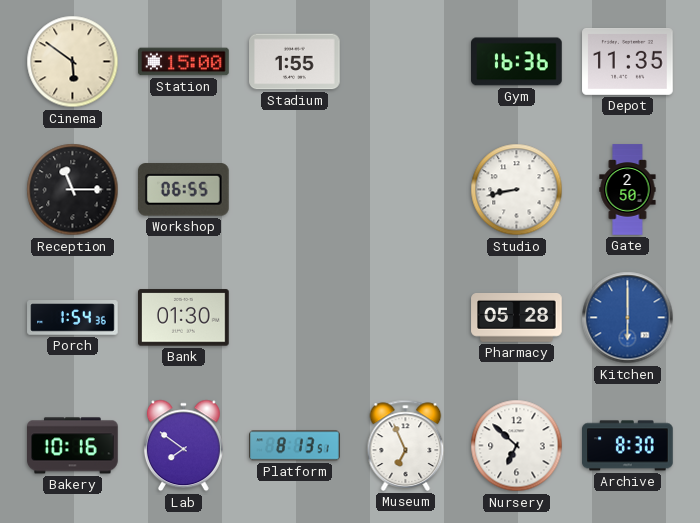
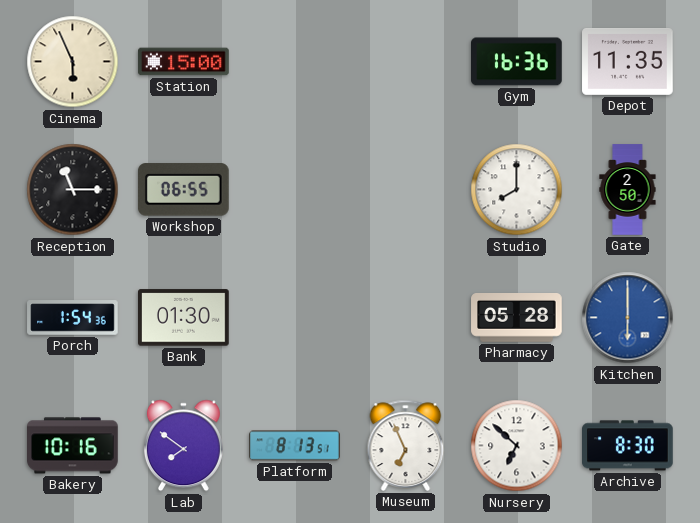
Cinema: 5:51 -> 5:56 (73, 62)
Stadium: 1:55 -> none (295, 62)
Studio: 8:43 -> 8:00 (517, 190)
